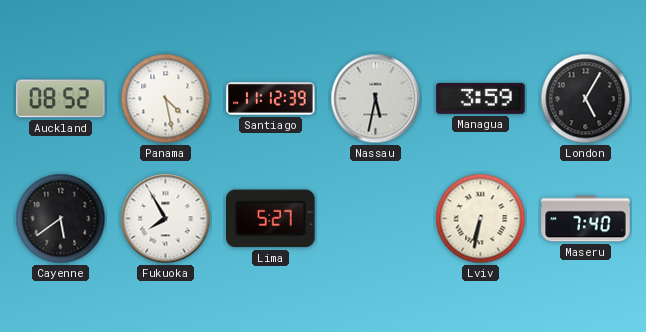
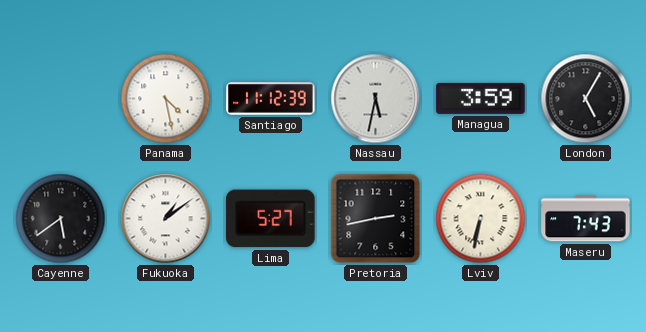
Auckland: 08:52 -> none (61, 99)
Fukuoka: 7:55 -> 1:09 (166, 219)
Pretoria: none -> 2:43 (376, 219)
Maseru: 7:40 -> 7:43 (586, 219)
